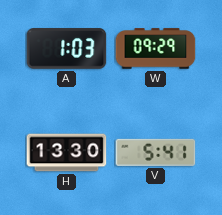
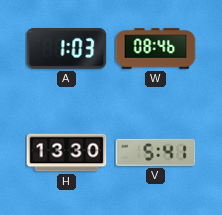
W: 09:29 -> 08:46 (155, 49)
